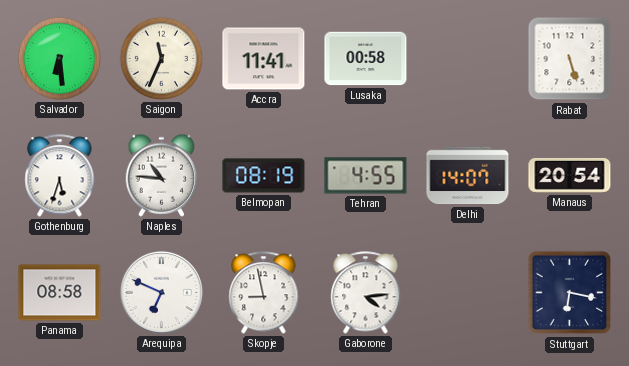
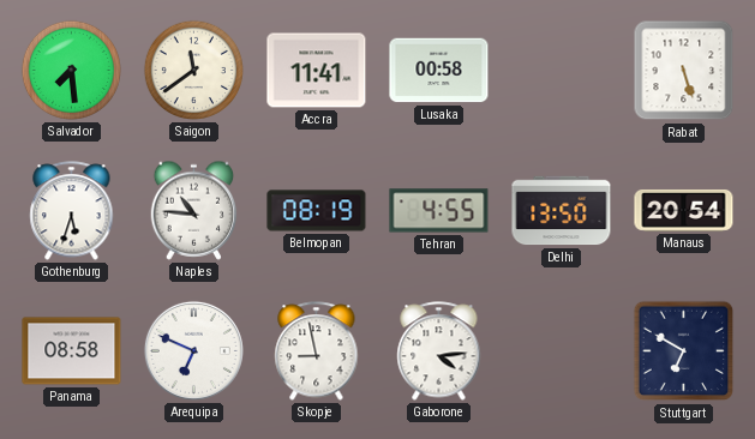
Salvador: 6:29 -> 7:29 (71, 70)
Saigon: 11:34 -> 11:39 (193, 70)
Delhi: 14:07 -> 13:50 (562, 211)
Stuttgart: 6:17 -> 6:50 (684, 351)
